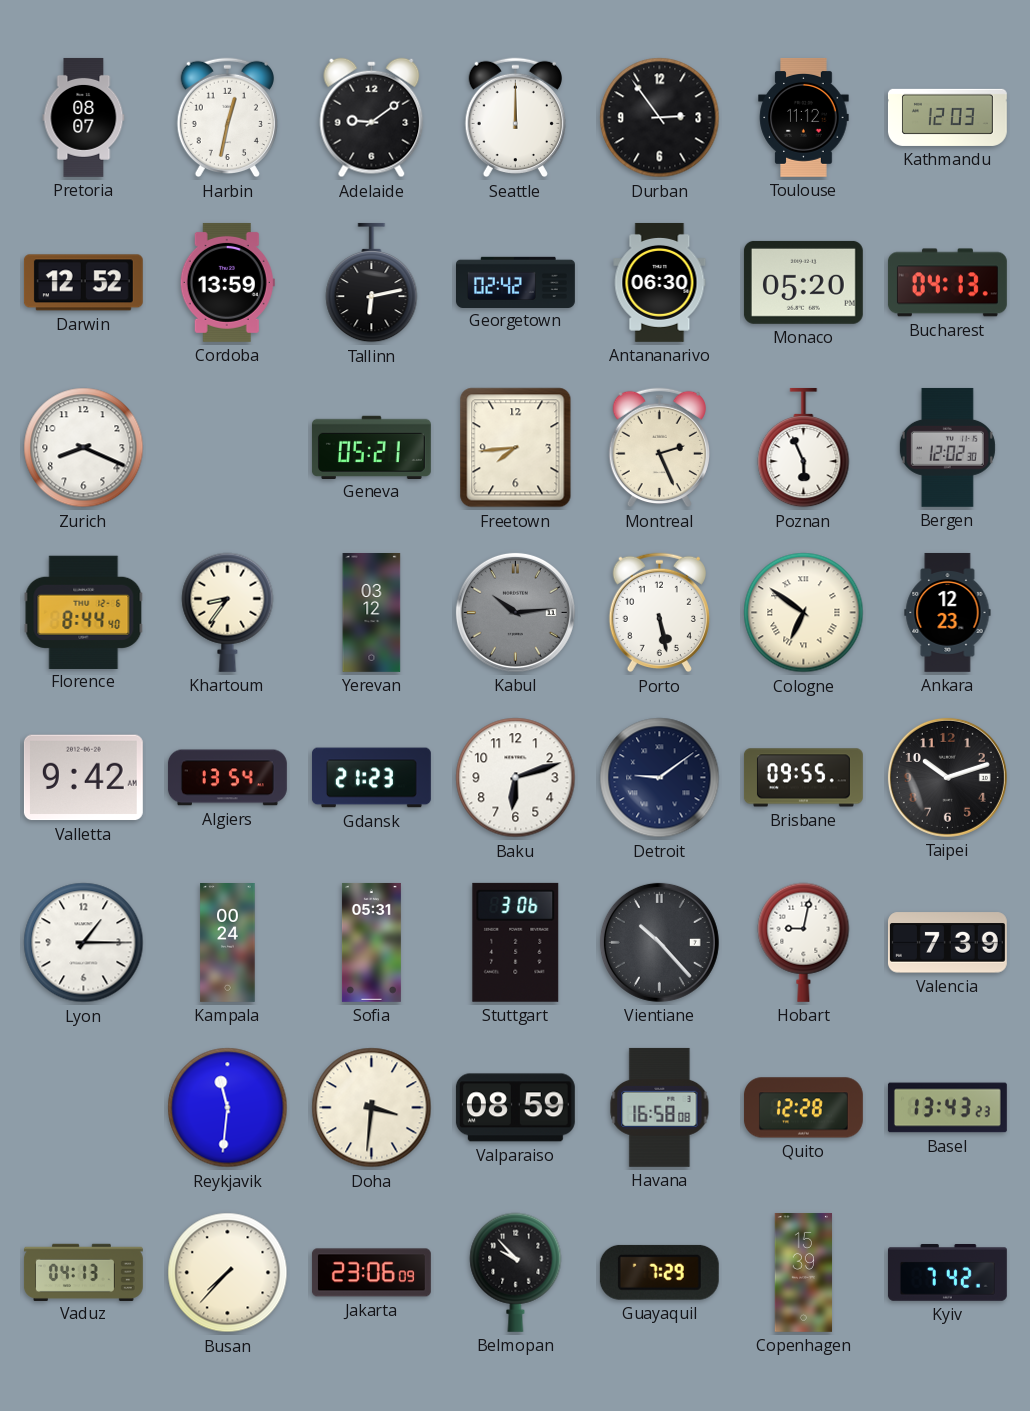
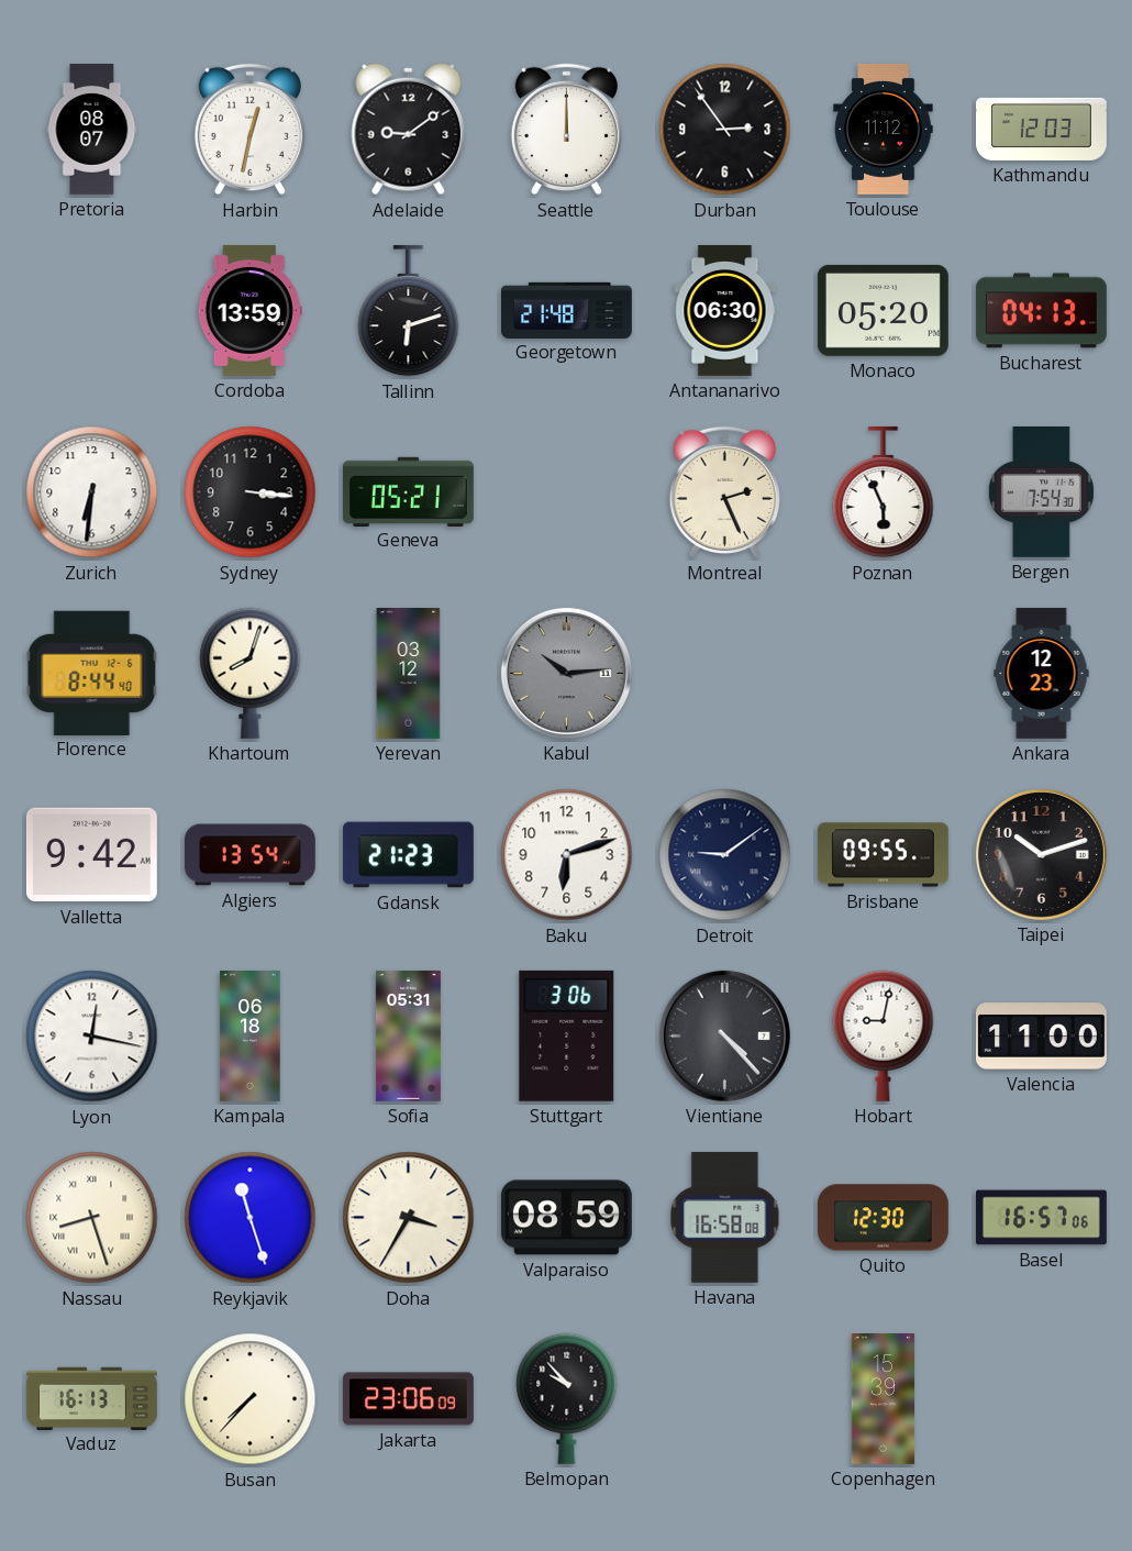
Darwin: 12:52 -> none (83, 283)
Tallinn: 6:13 -> 6:12 (409, 311)
Georgetown: 02:42 -> 21:48 (567, 310)
Zurich: 8:19 -> 6:31 (92, 492)
Sydney: none -> 3:16 (251, 492)
Freetown: 7:44 -> none (516, 448)
Bergen: 12:02 -> 7:54 (1041, 491)
Khartoum: 8:36 -> 8:03 (251, 673)
Porto: 5:28 -> none (659, 613)
Cologne: 6:51 -> none (804, 613)
Lyon: 1:15 -> 12:17 (92, 1037)
Kampala: 00:24 -> 06:18 (251, 1037)
Vientiane: 10:23 -> 4:23 (724, 1035)
Valencia: 7:39 -> 11:00 (1041, 1037)
Nassau: none -> 8:27 (92, 1218)
Reykjavik: 11:31 -> 11:27 (251, 1218)
Doha: 3:31 -> 3:35 (409, 1218)
Quito: 12:28 -> 12:30 (883, 1218)
Basel: 13:43 -> 16:57 (1041, 1218)
Vaduz: 04:13 -> 16:13 (91, 1398)
Guayaquil: 7:29 -> none (659, 1272)
Kyiv: 7:42 -> none (947, 1273)
